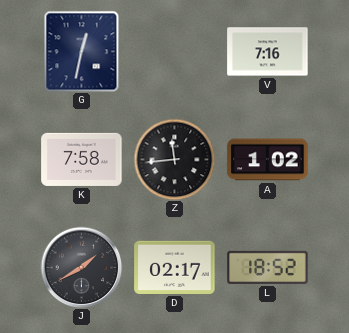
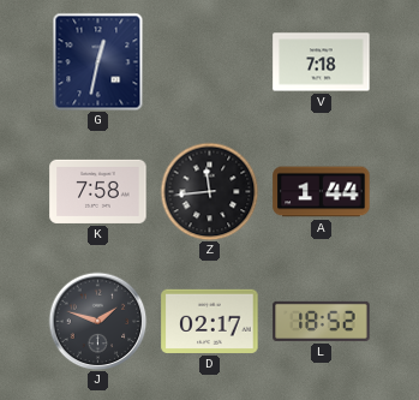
V: 7:16 -> 7:18 (322, 62)
A: 1:02 -> 1:44 (322, 192)
J: 1:40 -> 1:48 (97, 321)
